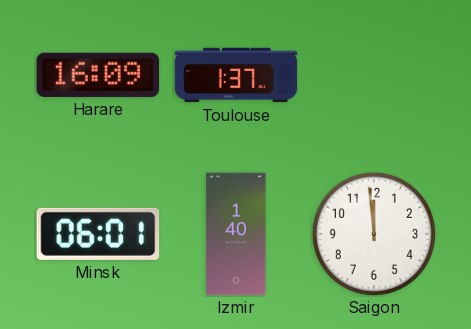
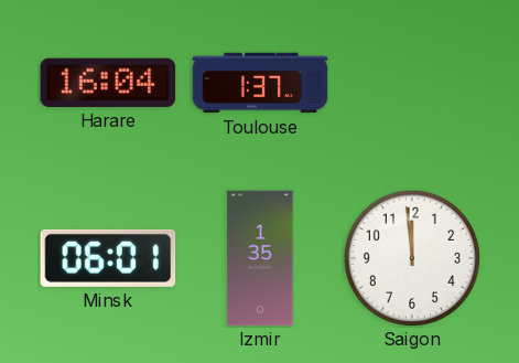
Harare: 16:09 -> 16:04 (108, 83)
Izmir: 1:40 -> 1:35 (260, 258)
